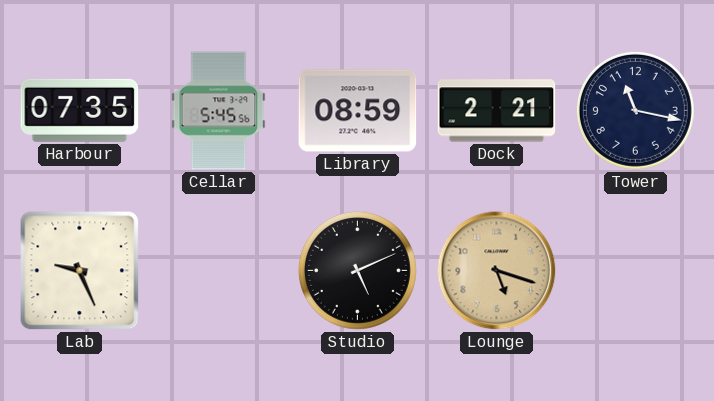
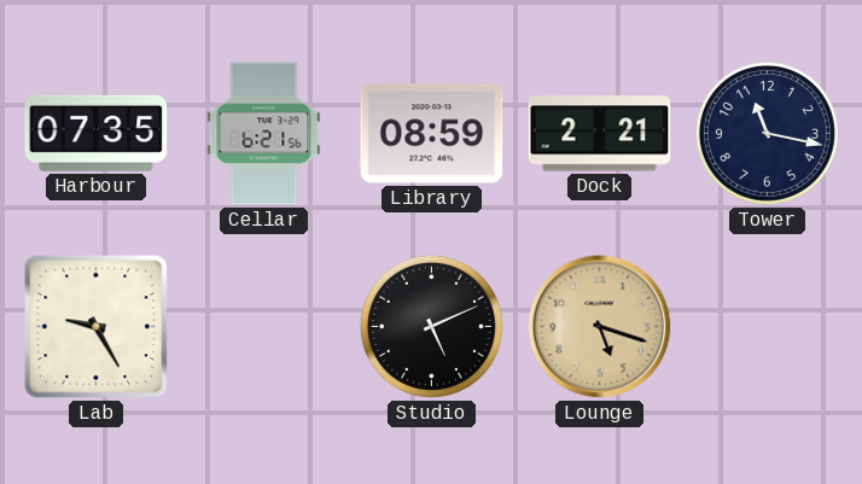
Cellar: 5:45 -> 6:21 (264, 134)
Lab: 9:26 -> 9:25 (97, 327)
